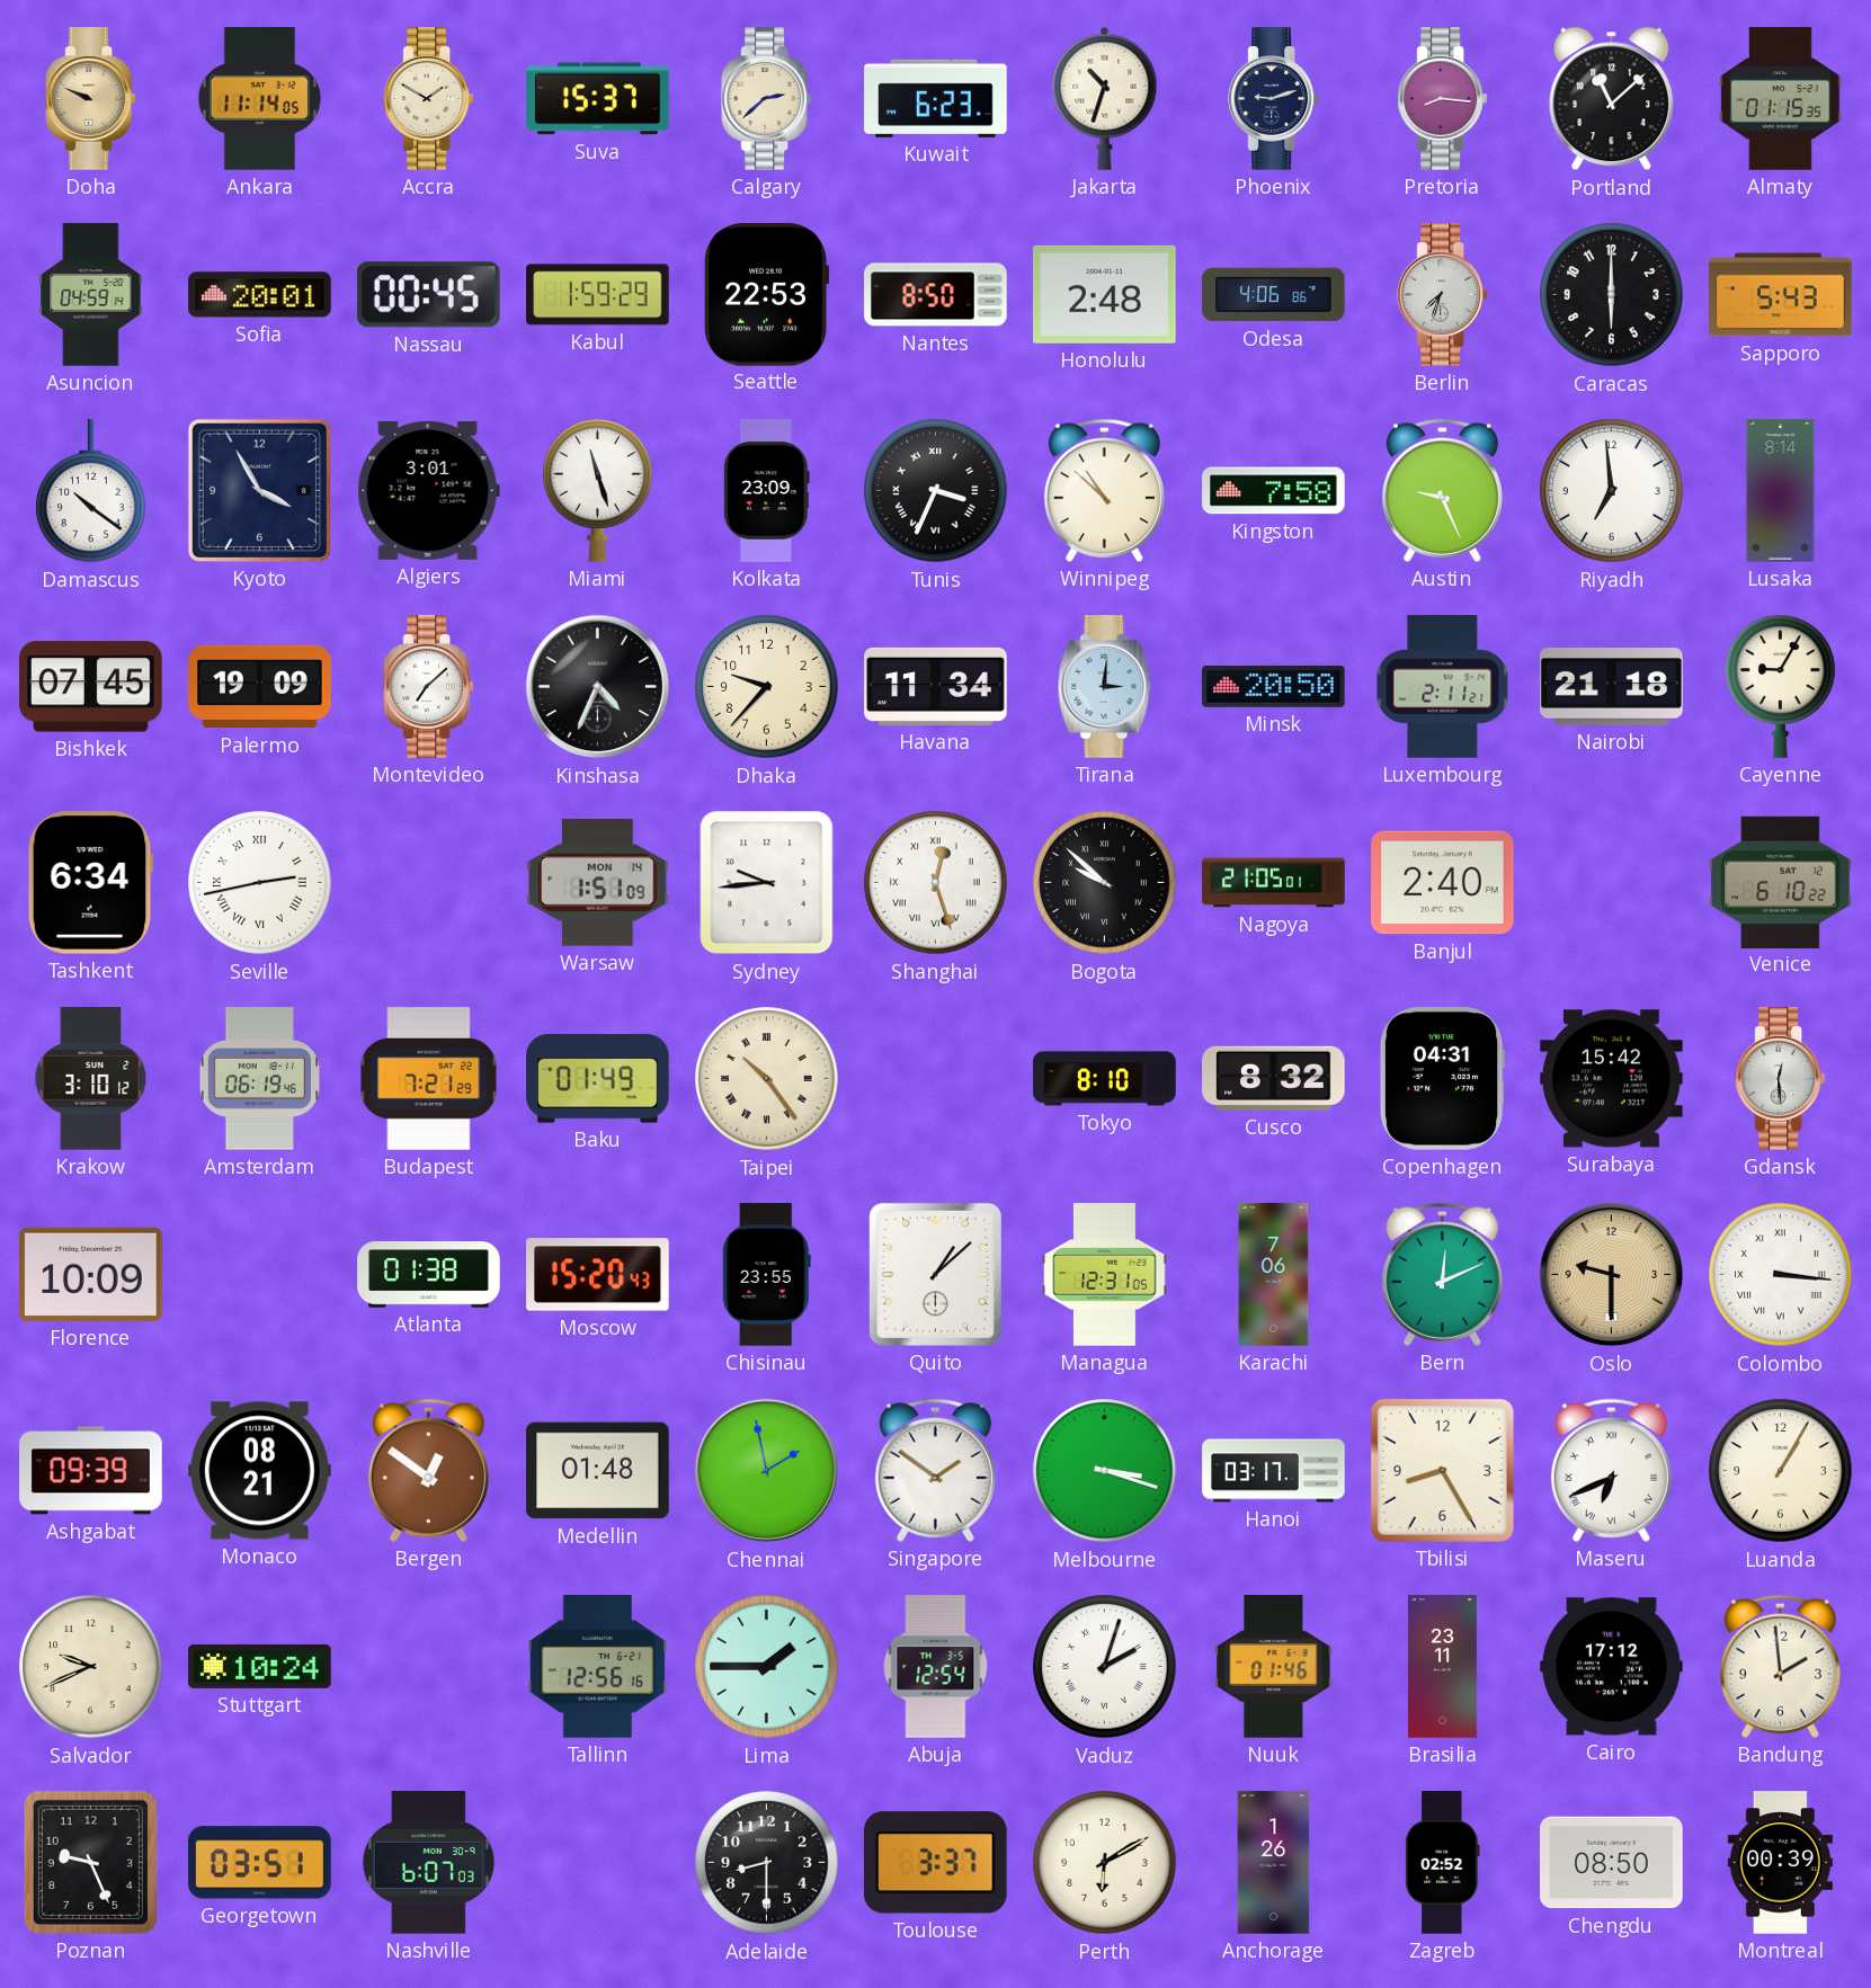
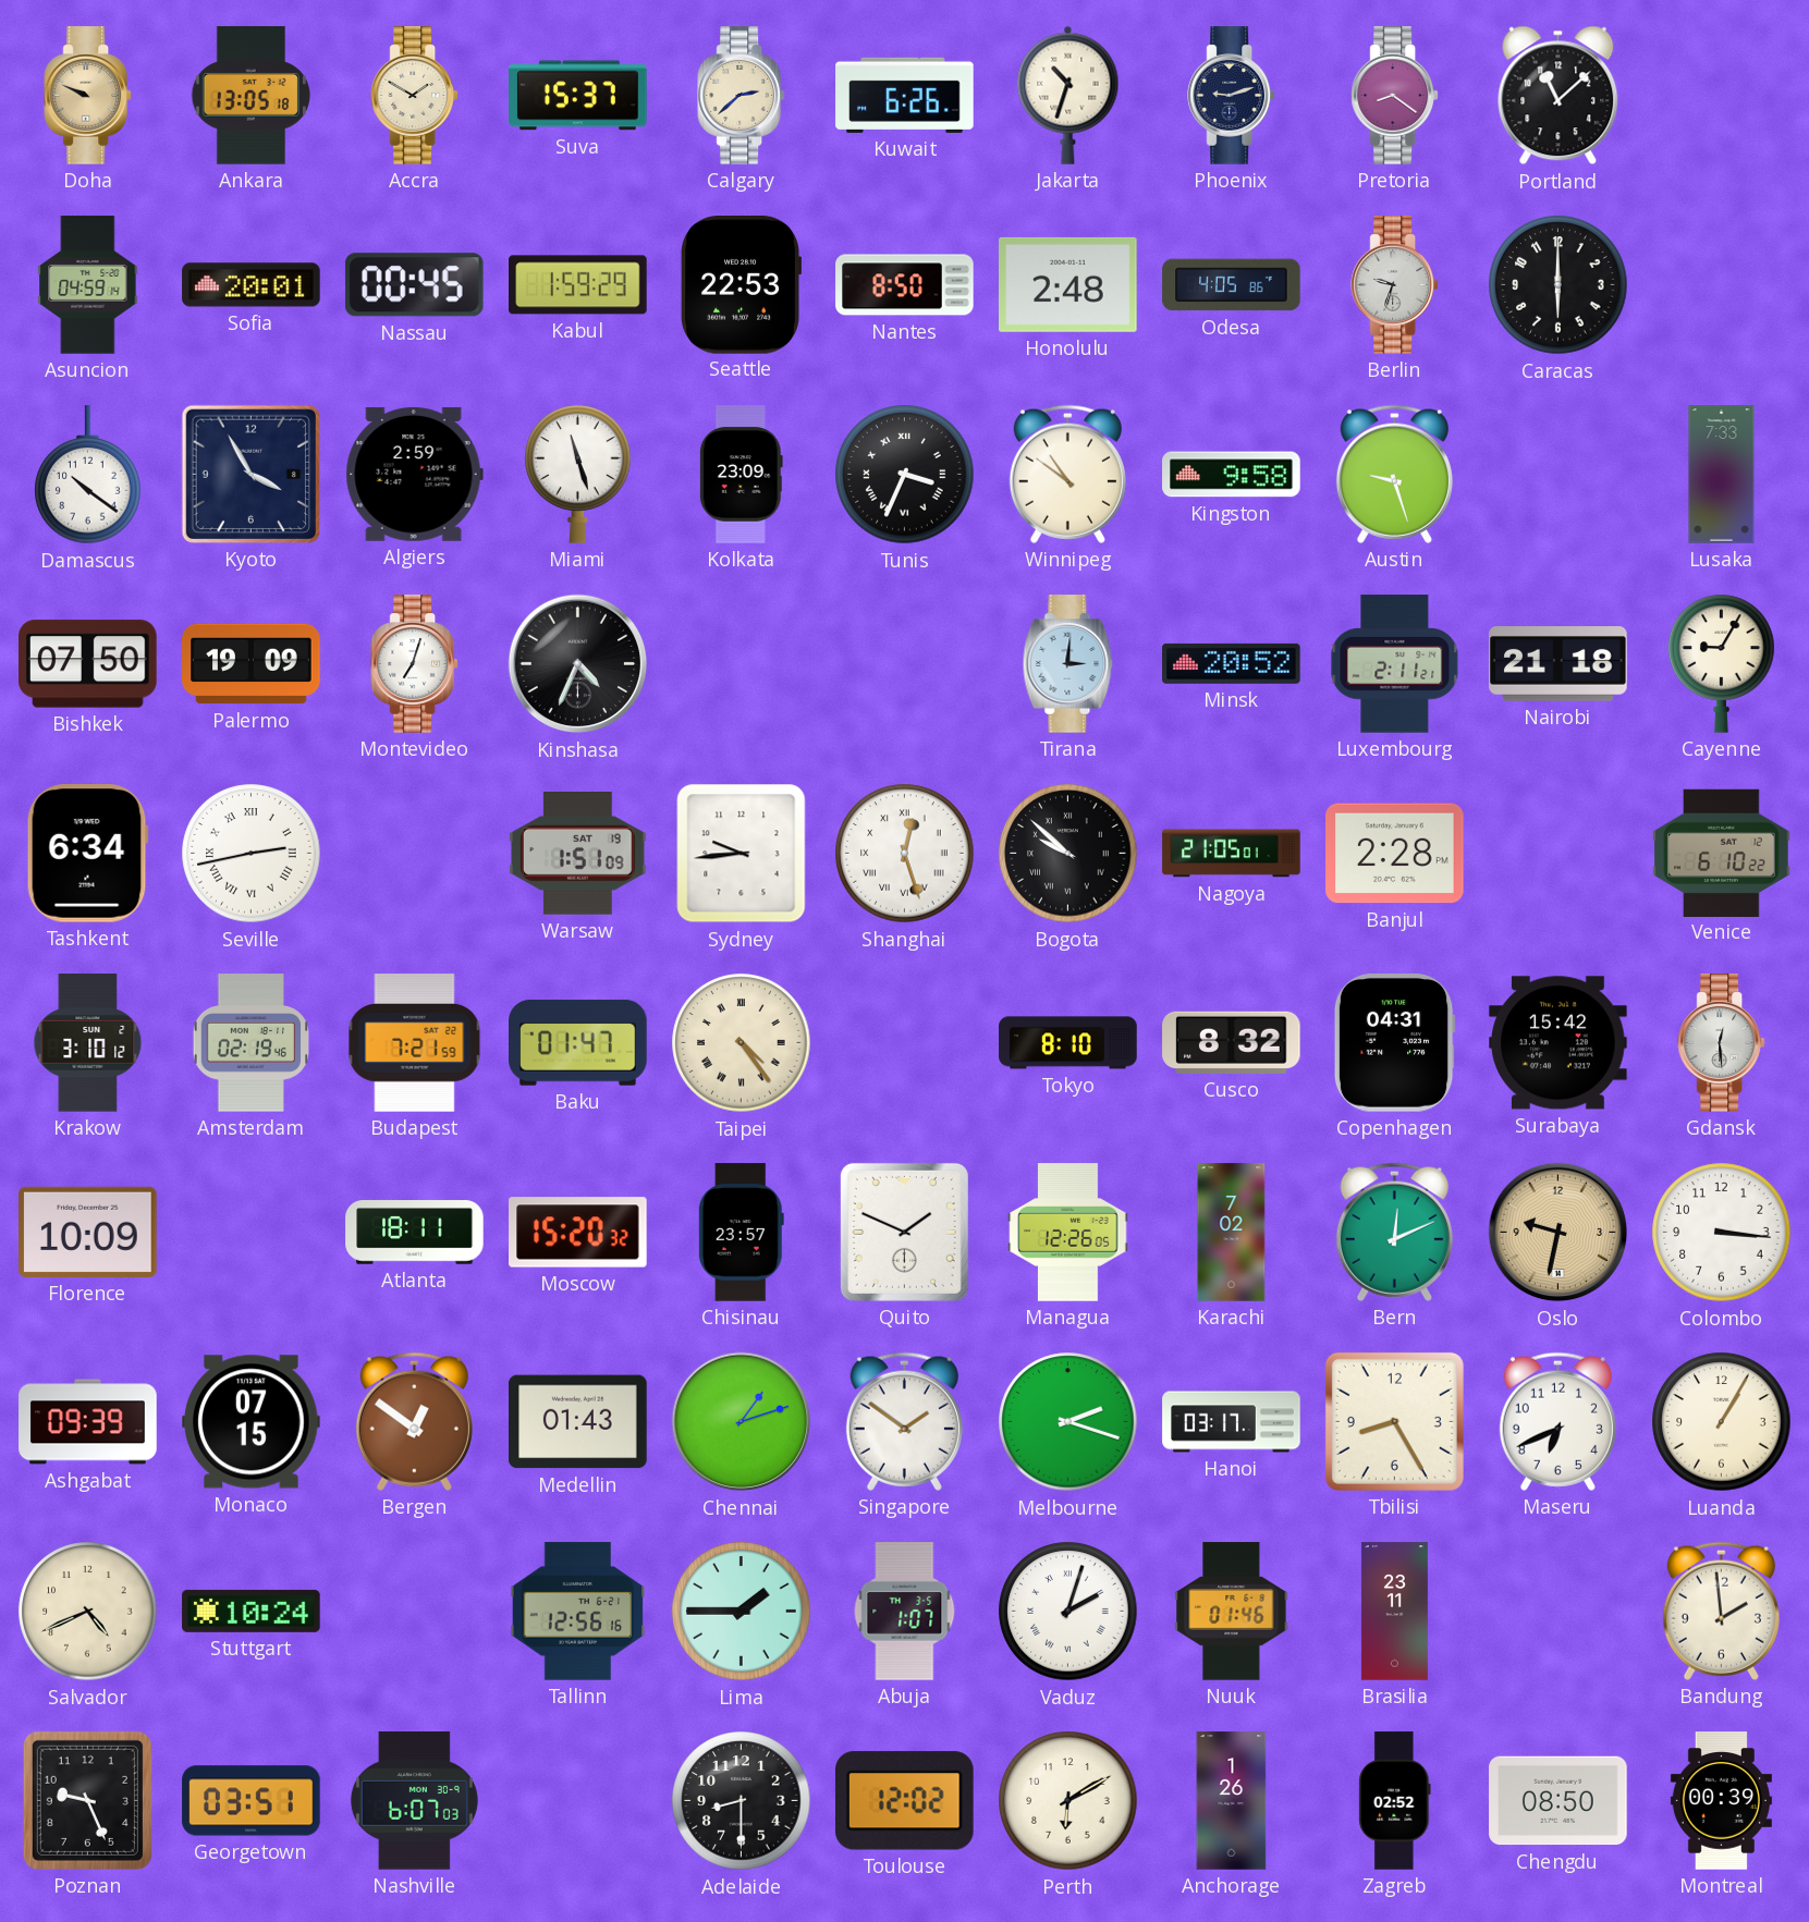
Ankara: 11:14 -> 13:05 (250, 96)
Kuwait: 6:23 -> 6:26 (905, 95)
Pretoria: 8:16 -> 8:21 (1395, 96)
Almaty: 01:15 -> none (1781, 99)
Odesa: 4:06 -> 4:05 (1232, 285)
Berlin: 7:33 -> 9:33 (1395, 285)
Sapporo: 5:43 -> none (1781, 295)
Algiers: 3:01 -> 2:59 (414, 474)
Winnipeg: 10:52 -> 10:51 (1067, 474)
Kingston: 7:58 -> 9:58 (1232, 475)
Austin: 9:26 -> 9:27 (1394, 474)
Riyadh: 6:59 -> none (1612, 491)
Lusaka: 8:14 -> 7:33 (1722, 475)
Bishkek: 07:45 -> 07:50 (88, 664)
Montevideo: 7:08 -> 7:03 (415, 664)
Dhaka: 9:37 -> none (767, 687)
Havana: 11:34 -> none (936, 686)
Minsk: 20:50 -> 20:52 (1232, 663)
Warsaw date: MON 14 -> SAT 19 (578, 854)
Banjul: 2:40 -> 2:28 (1395, 854)
Amsterdam: 06:19 -> 02:19 (252, 1043)
Budapest: 7:21:29 -> 7:21:59 (415, 1043)
Baku: 01:49 -> 01:47 (578, 1043)
Taipei: 10:24 -> 4:24 (742, 1043)
Atlanta: 01:38 -> 18:11 (415, 1233)
Moscow: 15:20:43 -> 15:20:32 (578, 1233)
Chisinau: 23:55 -> 23:57 (741, 1233)
Quito: 1:08 -> 1:49 (904, 1232)
Managua: 12:31 -> 12:26 (1068, 1233)
Karachi: 7:06 -> 7:02 (1232, 1233)
Oslo: 9:30 -> 9:32 (1559, 1233)
Colombo numerals: Roman -> Arabic (1722, 1233)
Monaco: 08:21 -> 07:15 (252, 1422)
Medellin: 01:48 -> 01:43 (578, 1422)
Chennai: 1:58 -> 1:12 (742, 1422)
Melbourne: 3:18 -> 2:18 (1068, 1422)
Maseru numerals: Roman -> Arabic (1557, 1421)
Salvador: 9:41 -> 4:41 (88, 1612)
Abuja: 12:54 -> 1:07 (905, 1612)
Cairo: 17:12 -> none (1612, 1667)
Toulouse: 3:37 -> 12:02 (904, 1801)
